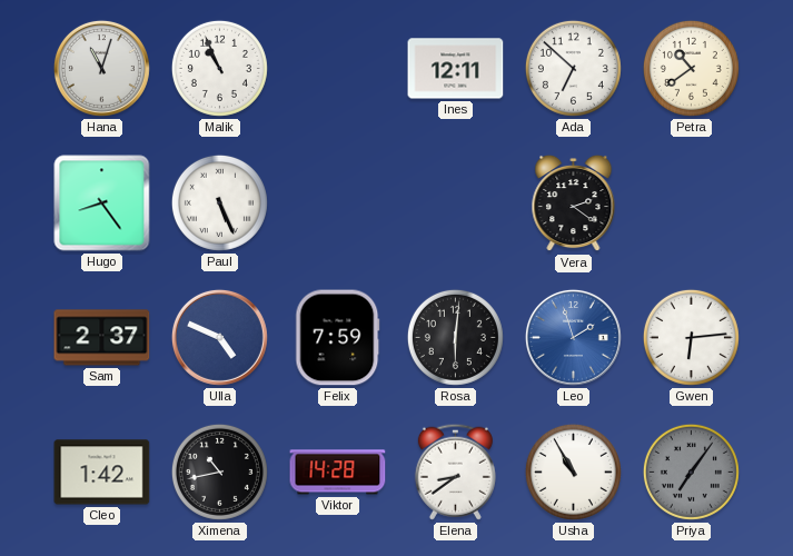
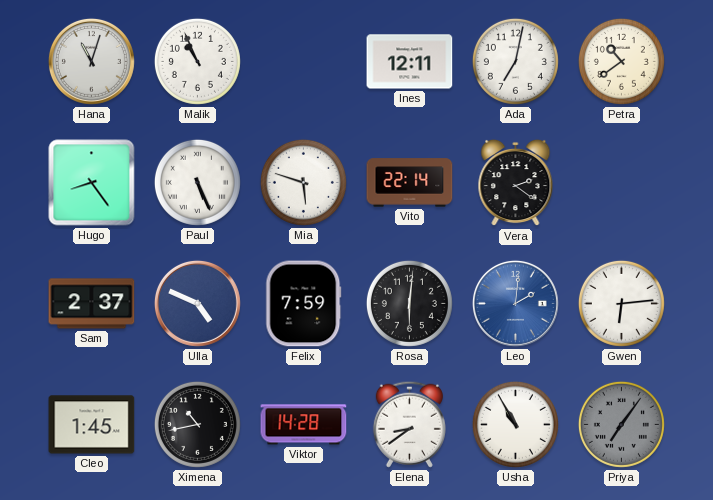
Ada: 6:52 -> 7:02 (515, 61)
Mia: none -> 5:48 (303, 182)
Vito: none -> 22:14 (410, 183)
Leo: 1:57 -> 2:01 (515, 303)
Cleo: 1:42 -> 1:45 (92, 425)
